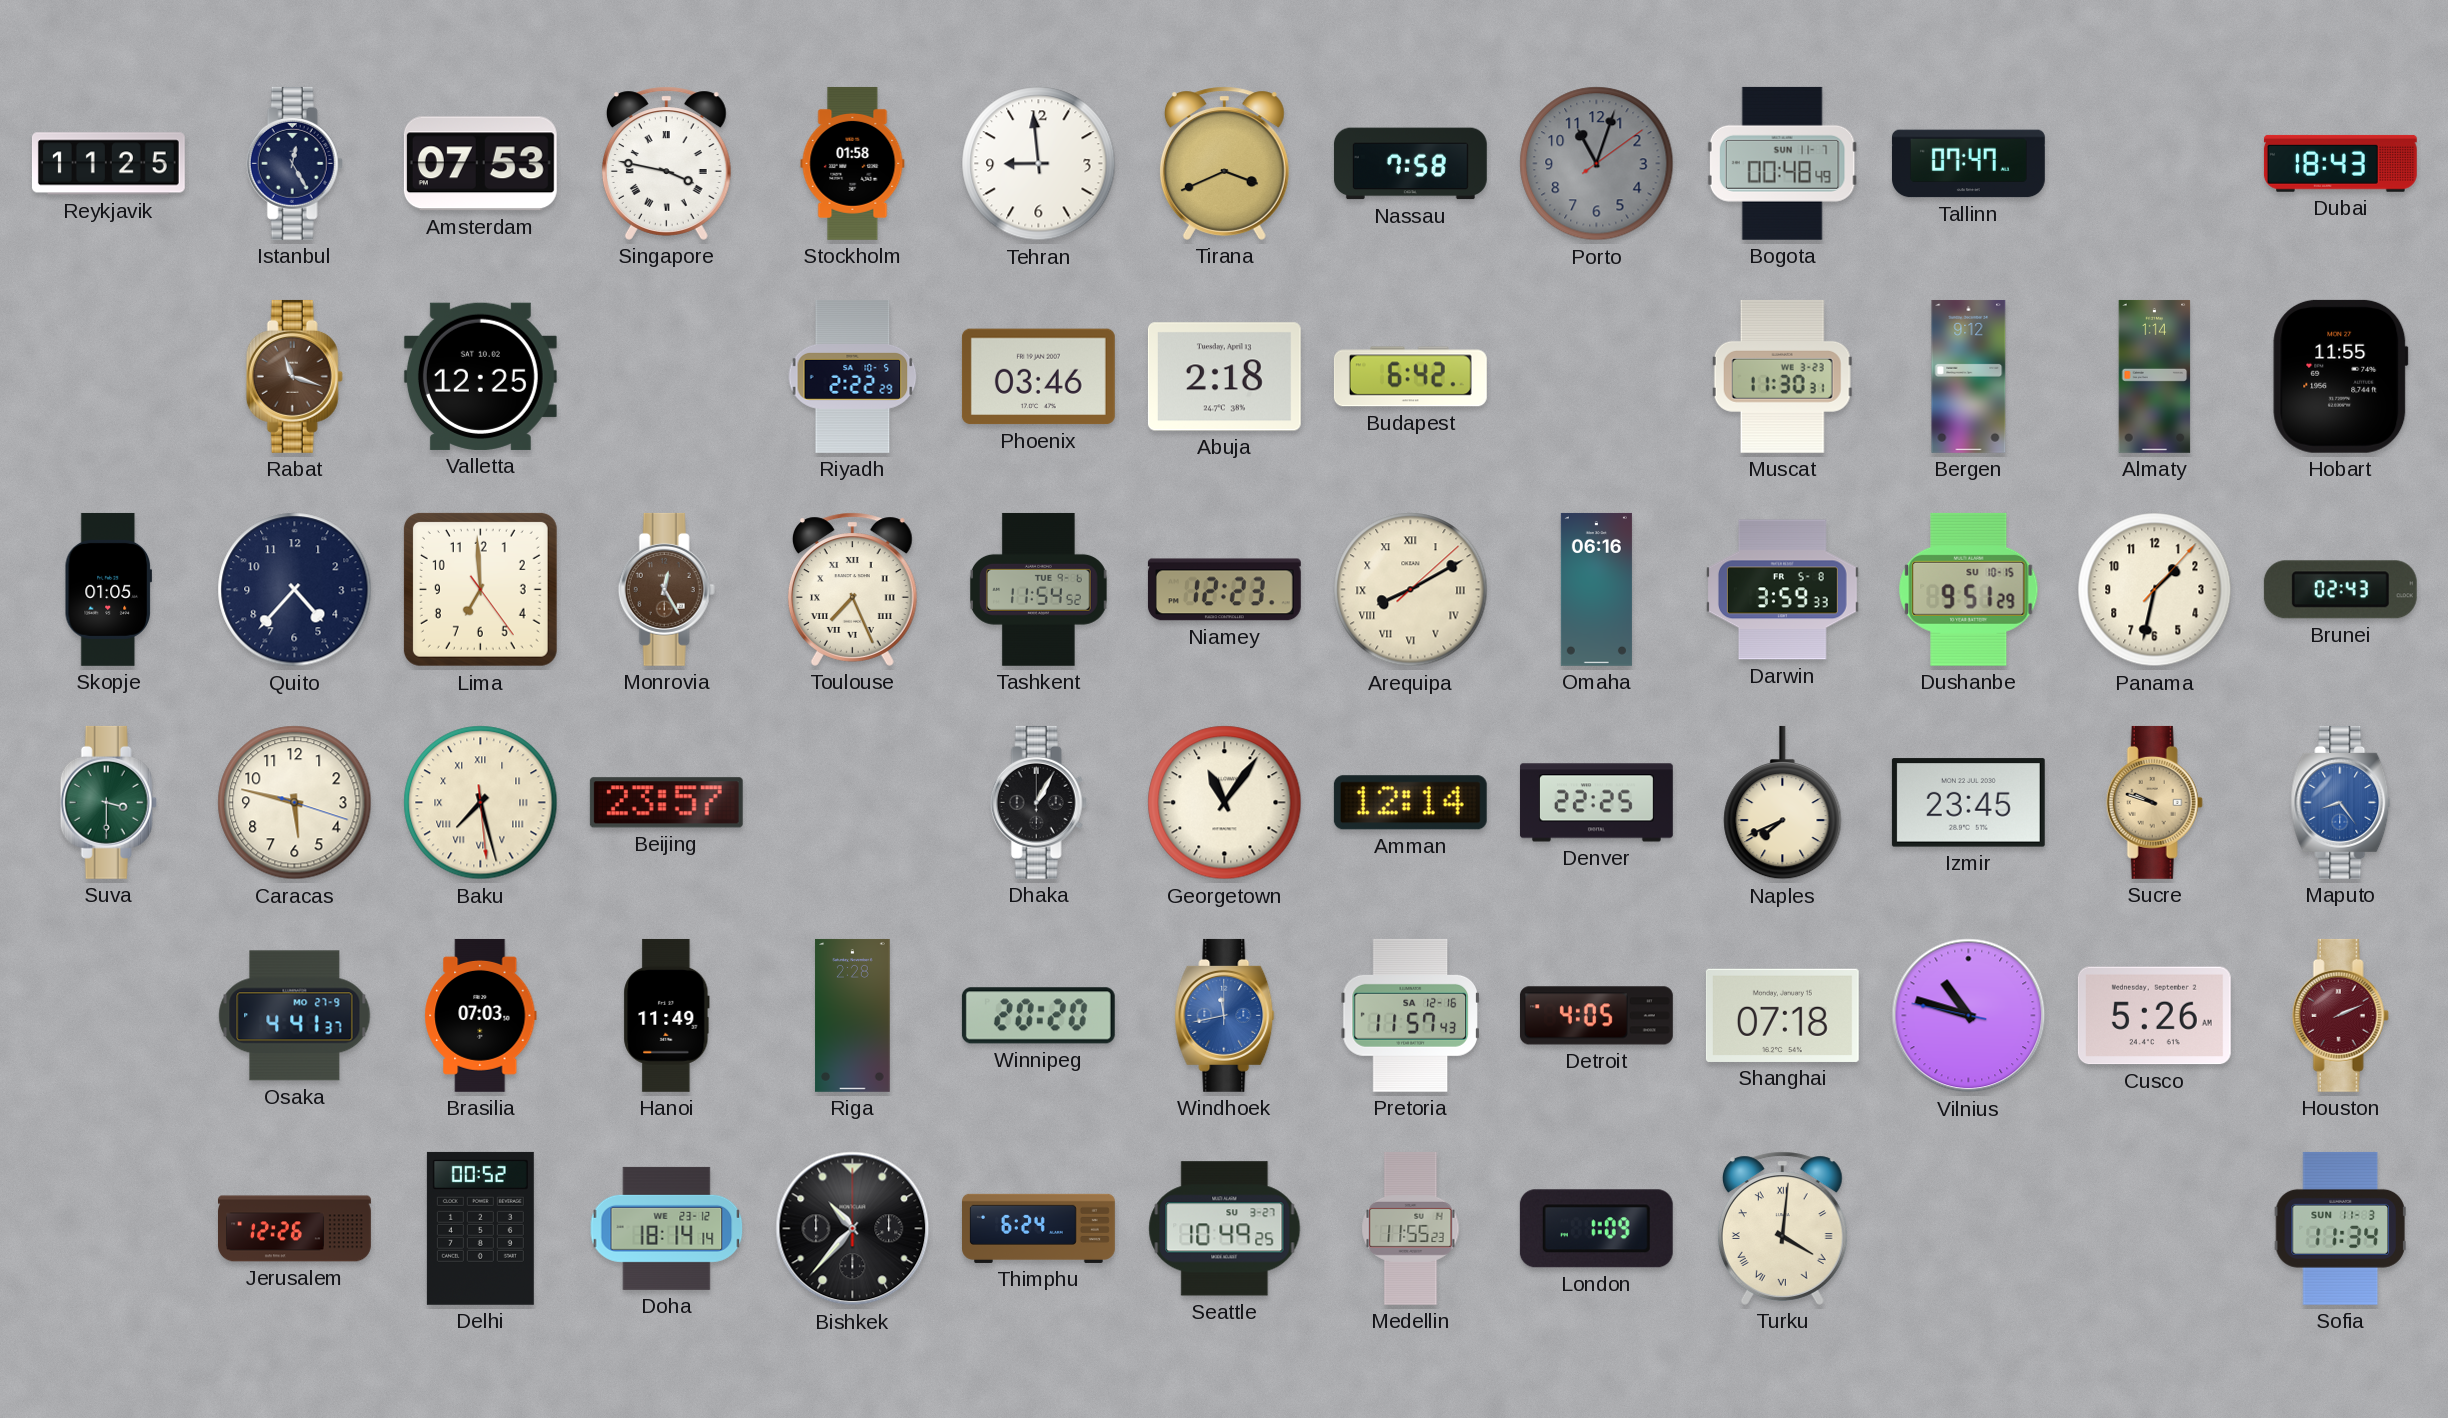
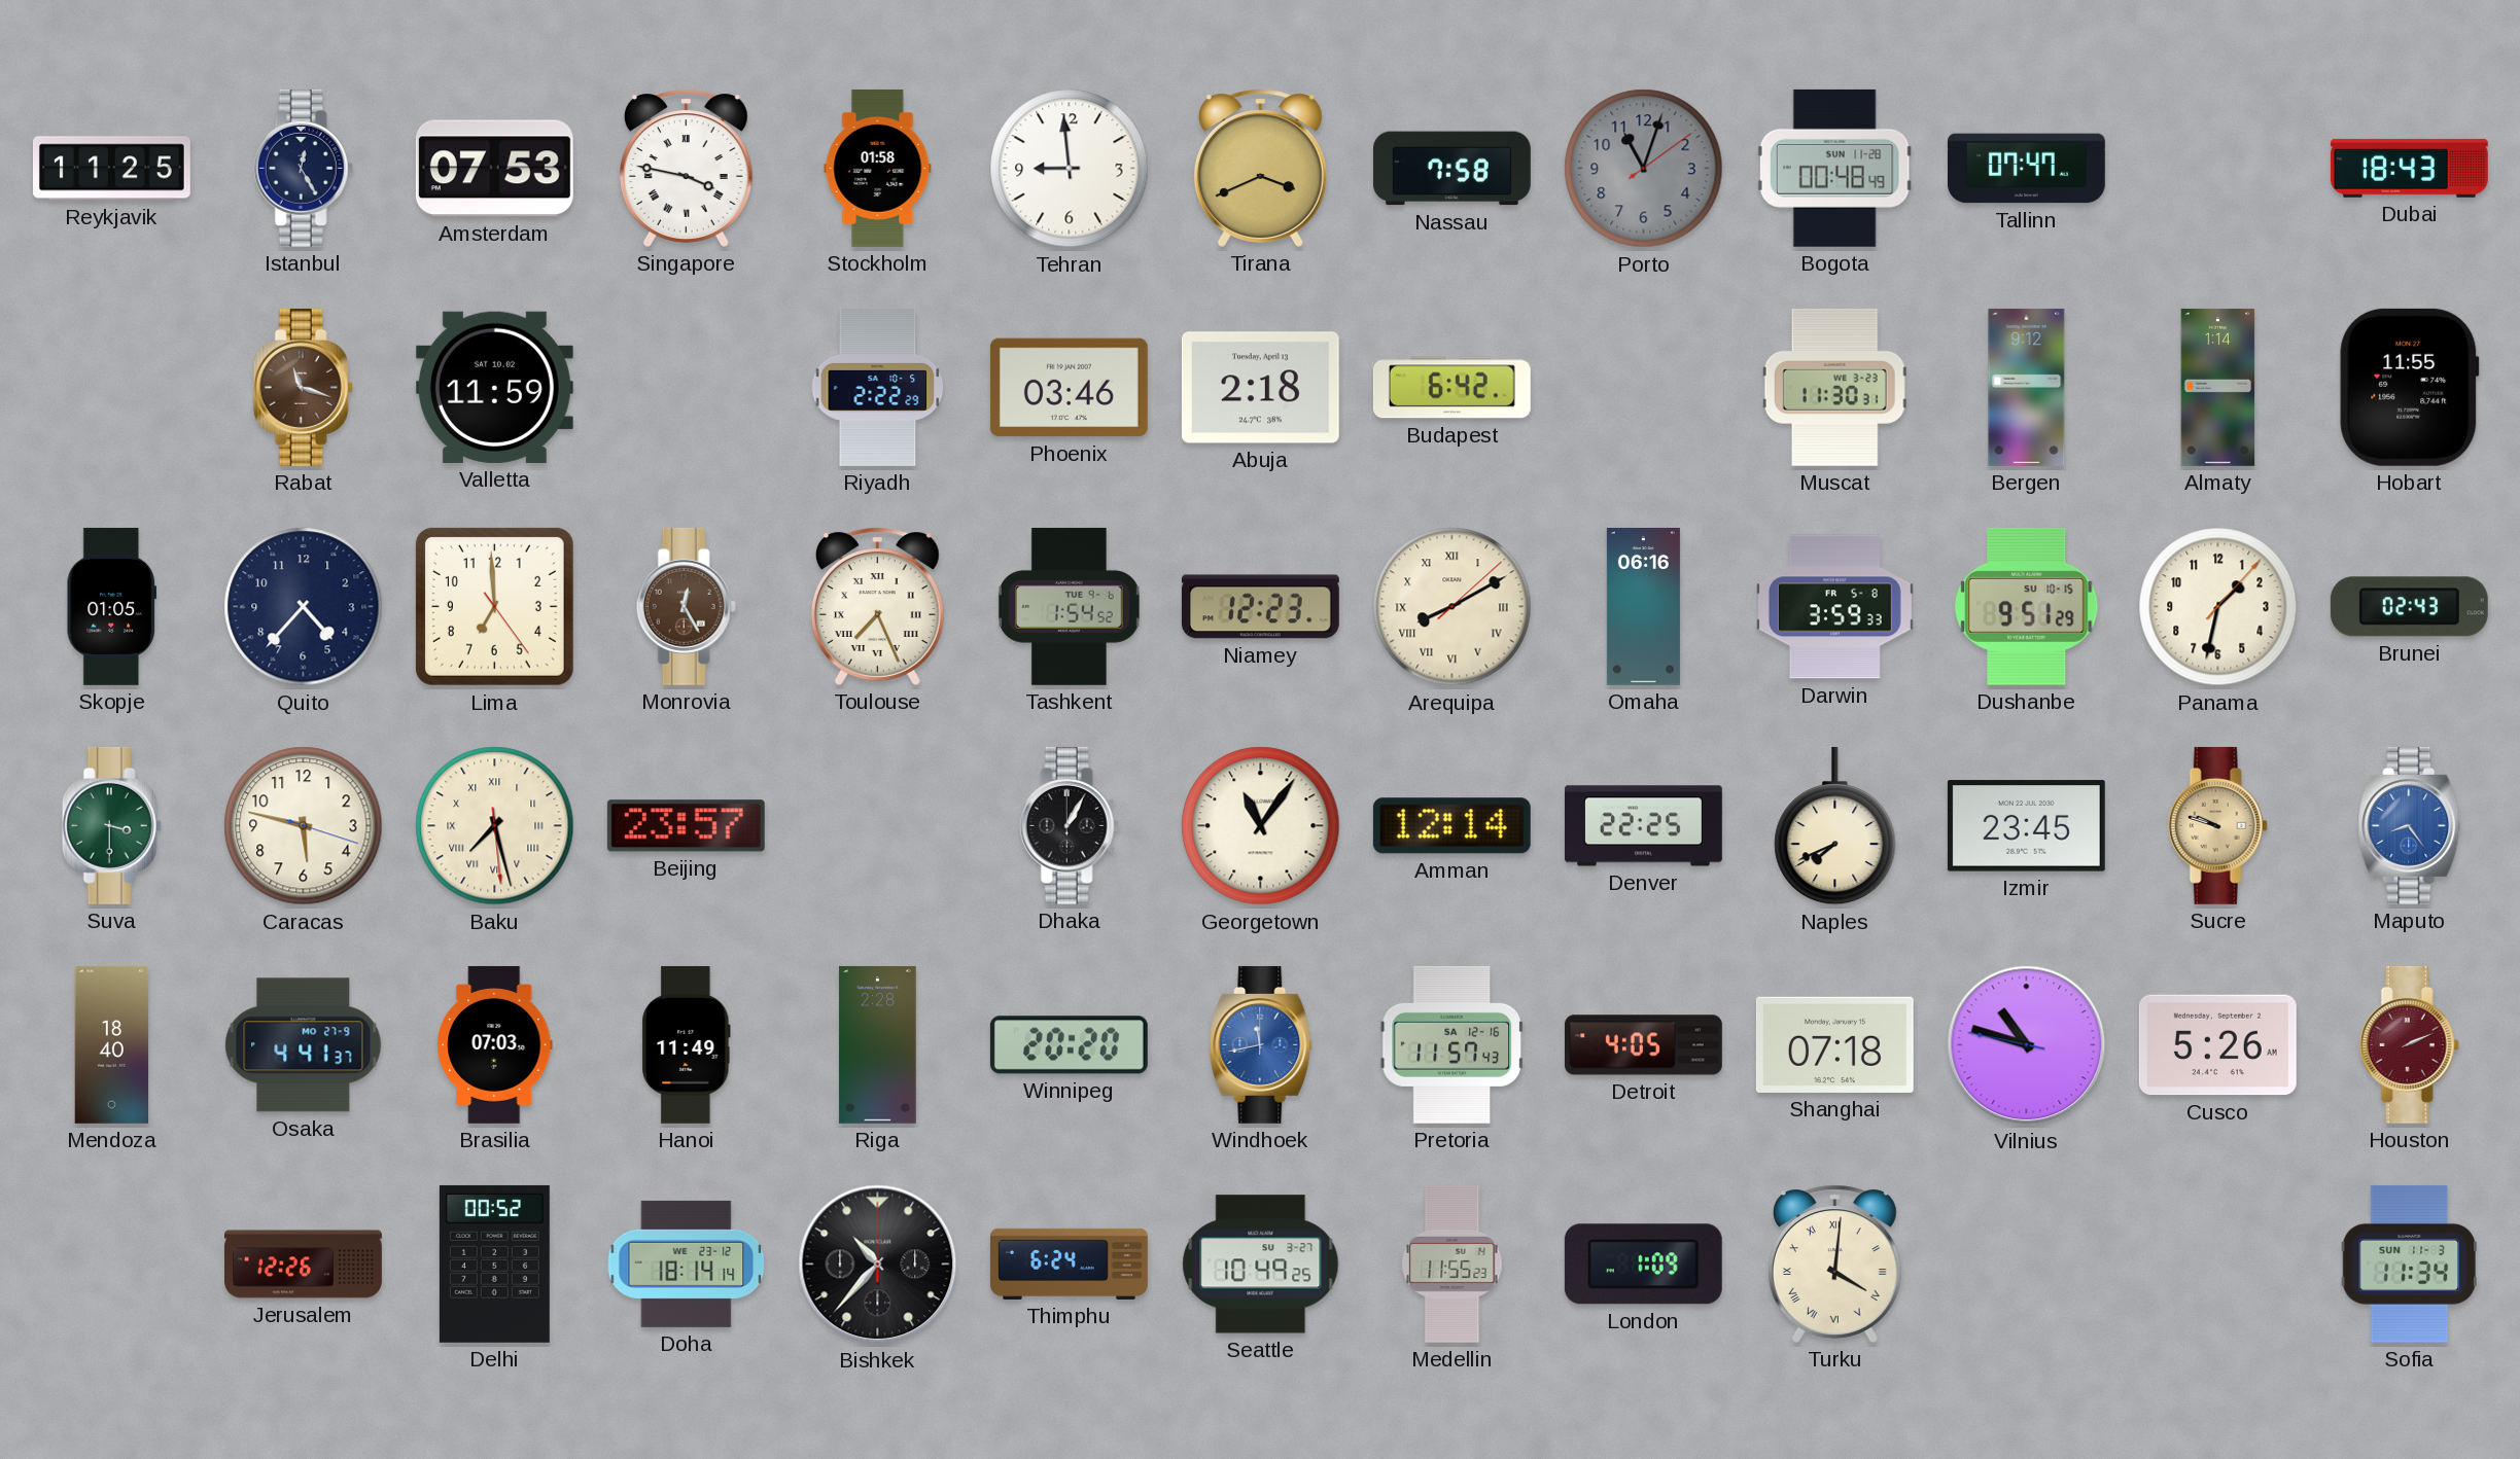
Bogota date: SUN 11-7 -> SUN 11-28 (1834, 168)
Valletta: 12:25 -> 11:59 (494, 387)
Tashkent: 11:54 -> 1:54 (1070, 606)
Mendoza: none -> 18:40 (112, 1044)
